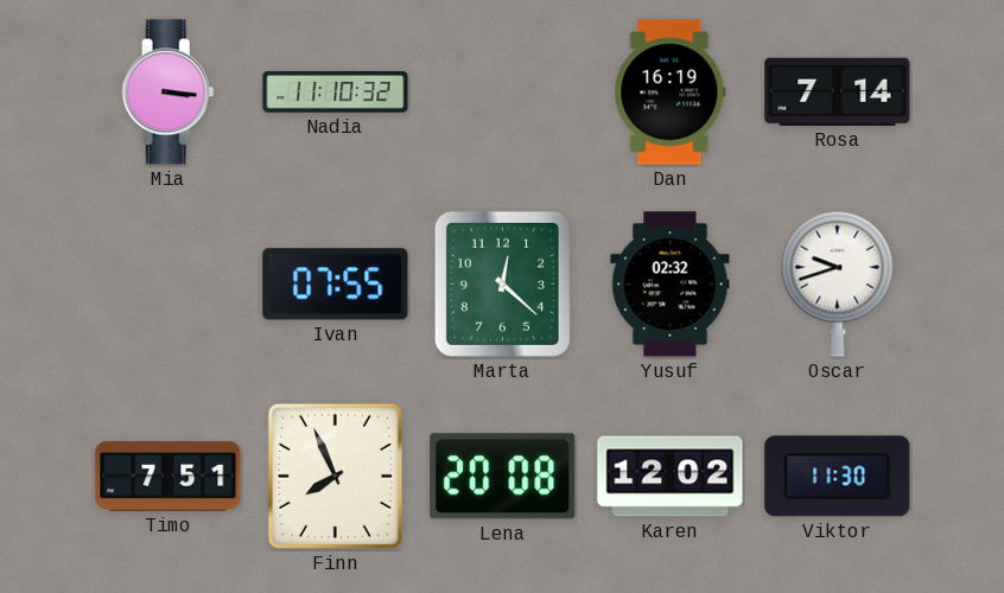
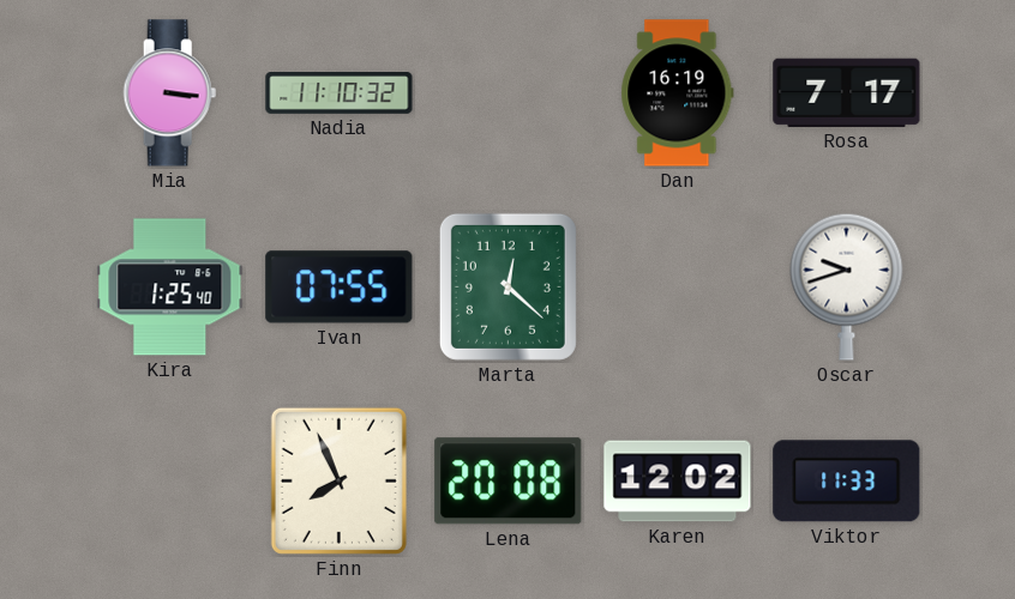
Rosa: 7:14 -> 7:17 (847, 92)
Kira: none -> 1:25 (170, 288)
Yusuf: 02:32 -> none (671, 285)
Timo: 7:51 -> none (169, 476)
Viktor: 11:30 -> 11:33 (847, 482)
